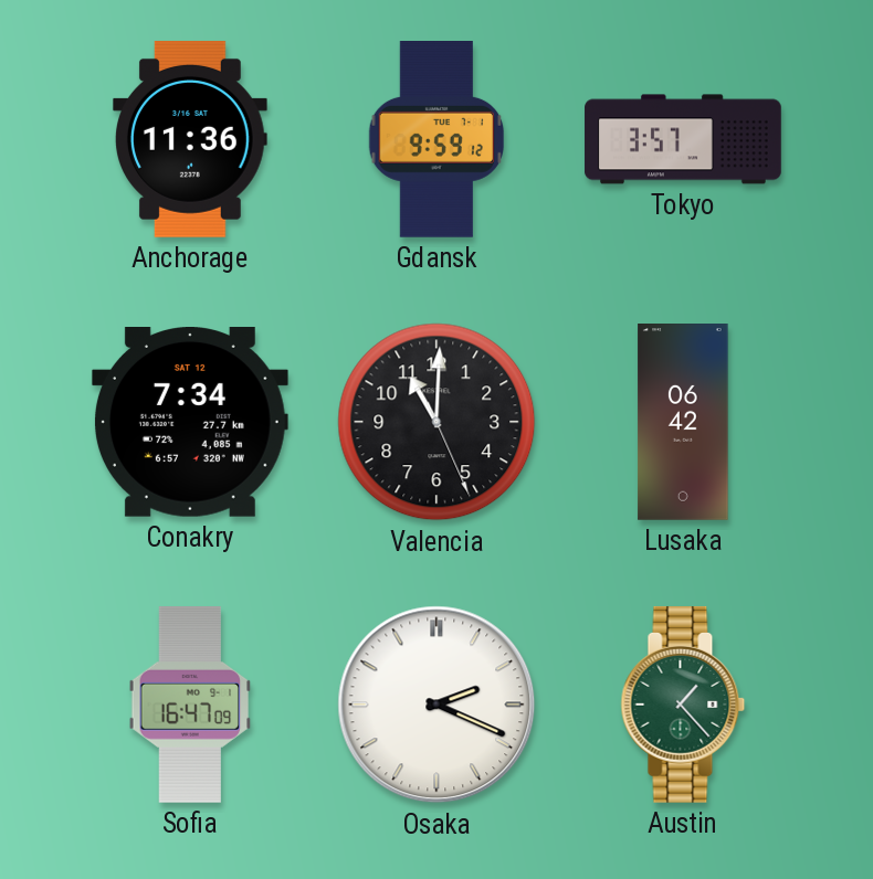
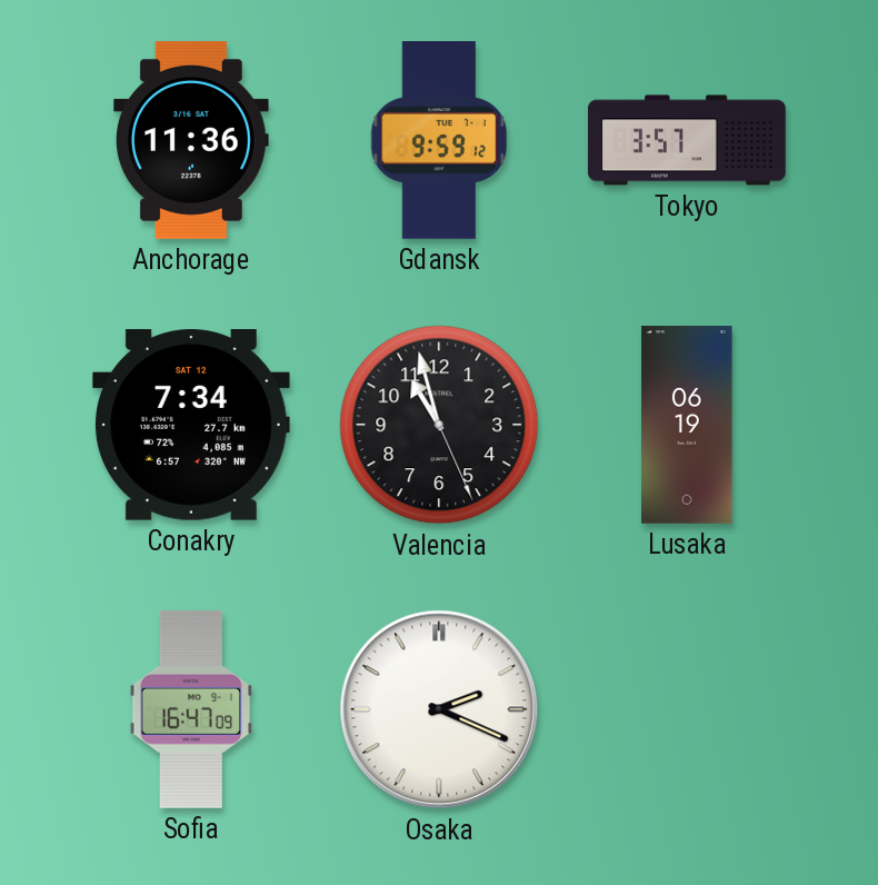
Valencia: 11:00 -> 10:57 (439, 425)
Lusaka: 06:42 -> 06:19 (687, 426)
Austin: 1:23 -> none (683, 705)
